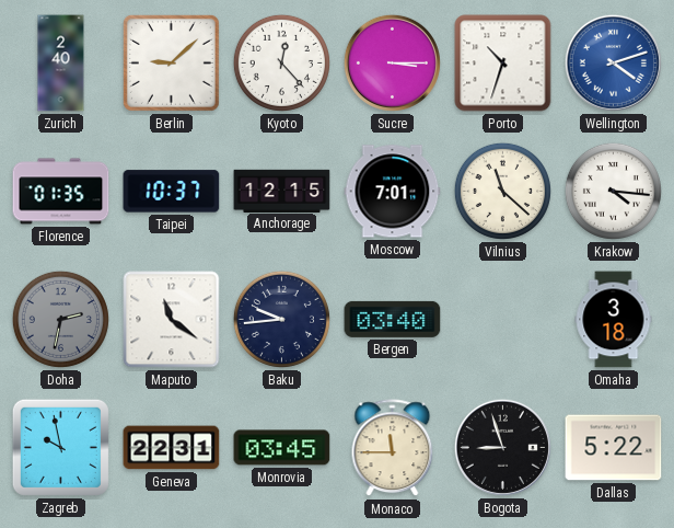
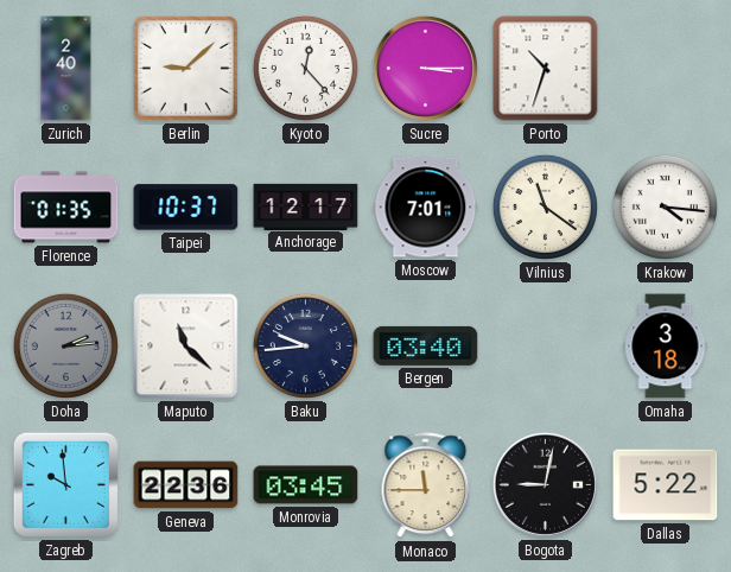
Wellington: 4:12 -> none (613, 62)
Anchorage: 12:15 -> 12:17 (306, 206)
Vilnius: 11:22 -> 11:21 (545, 206)
Doha: 2:32 -> 2:14 (65, 345)
Maputo: 11:21 -> 11:22 (186, 347)
Zagreb: 9:58 -> 9:59 (65, 484)
Geneva: 22:31 -> 22:36 (186, 485)
Bogota: 8:57 -> 9:02 (545, 484)
